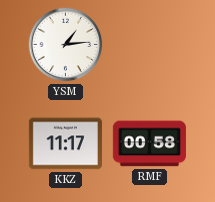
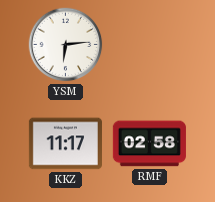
YSM: 1:14 -> 6:14 (66, 45)
RMF: 00:58 -> 02:58 (149, 144)
